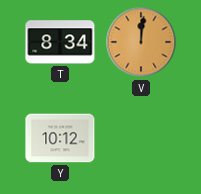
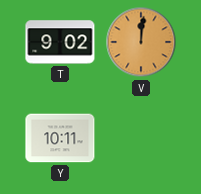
T: 8:34 -> 9:02 (60, 42)
Y: 10:12 -> 10:11 (60, 138)
